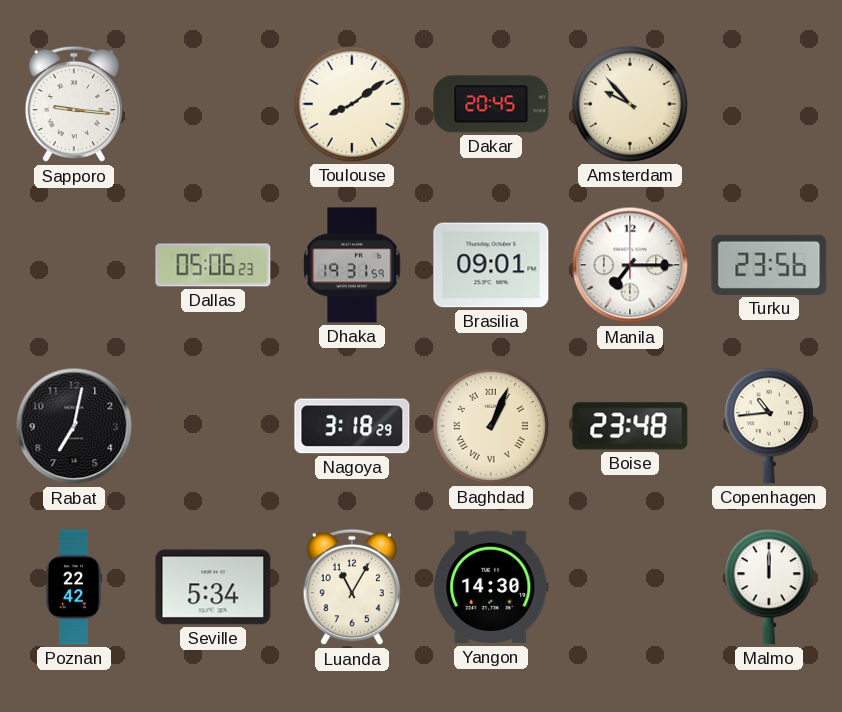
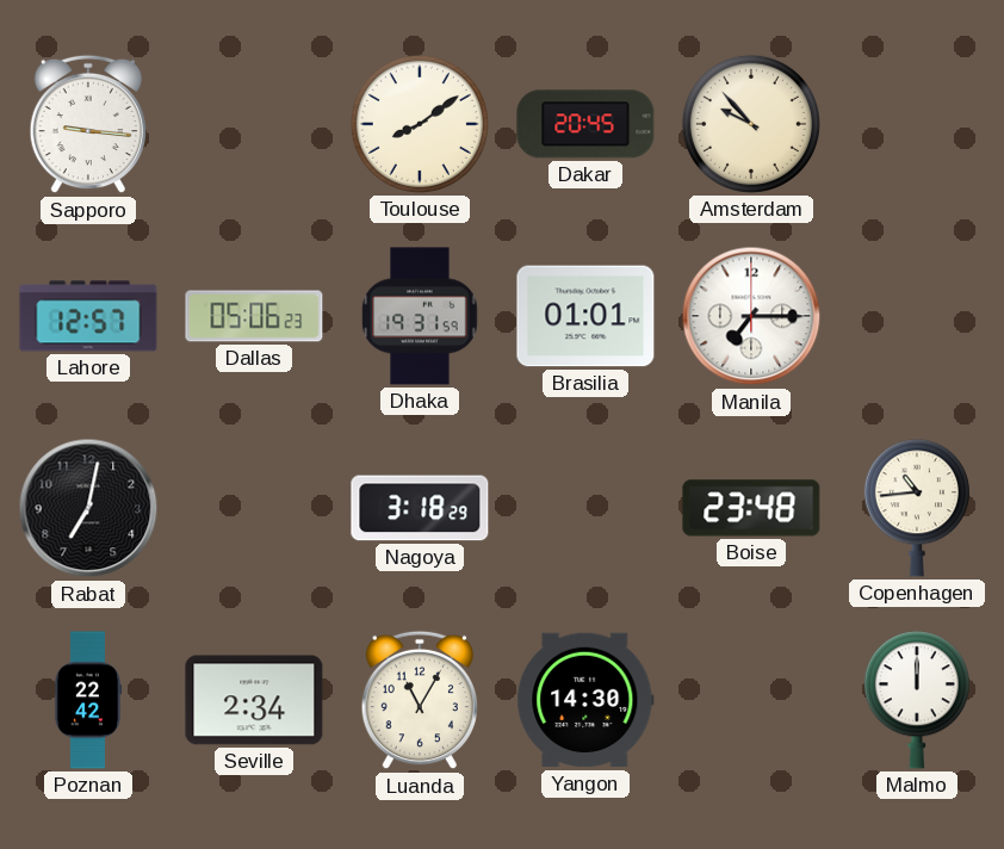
Lahore: none -> 12:57 (88, 316)
Brasilia: 09:01 -> 01:01 (585, 316)
Turku: 23:56 -> none (769, 265)
Baghdad: 1:04 -> none (491, 426)
Seville: 5:34 -> 2:34 (254, 700)
